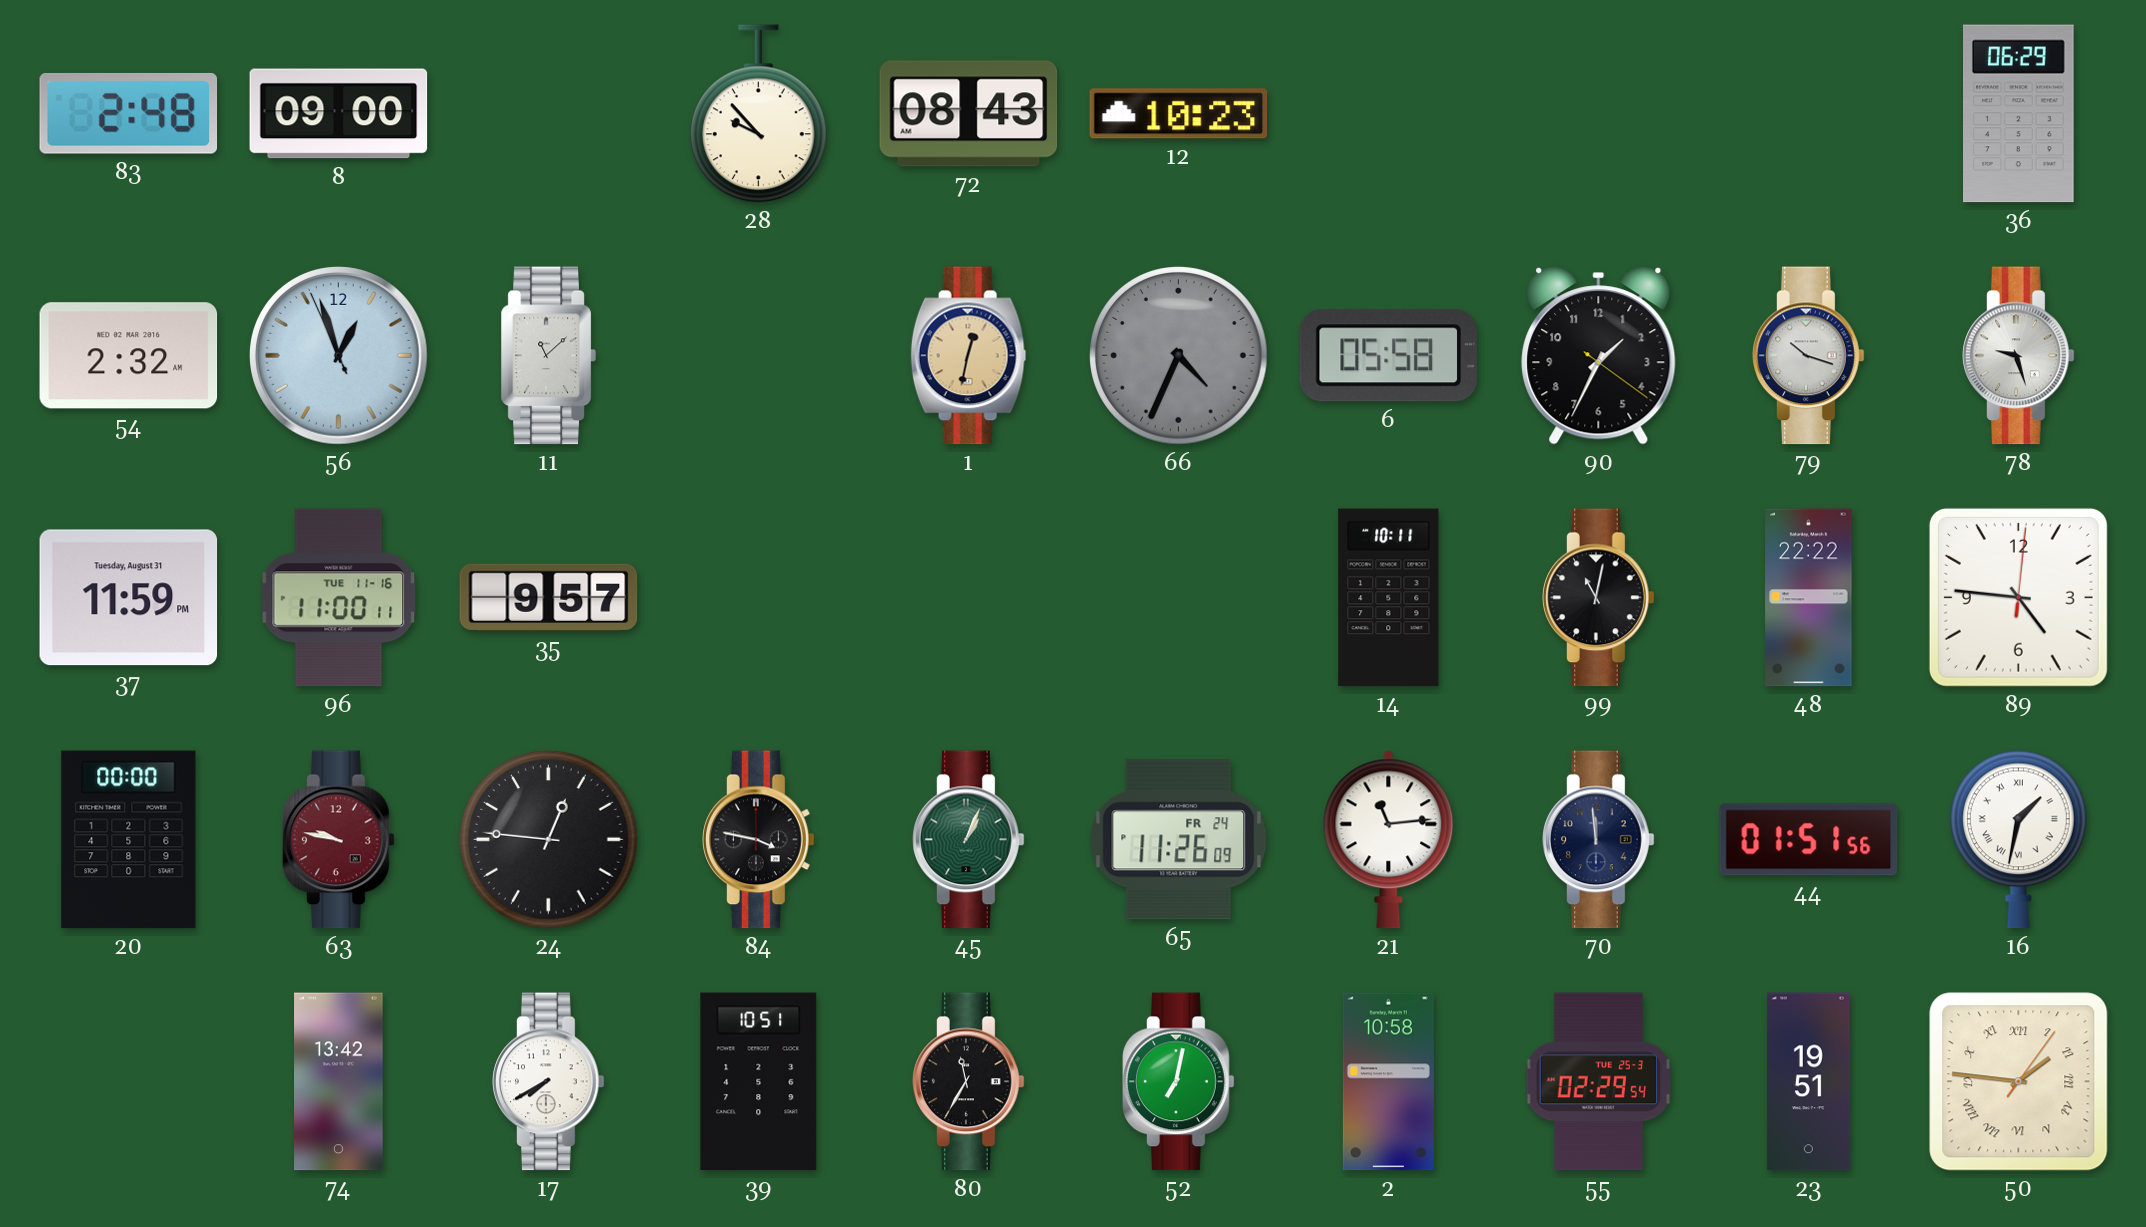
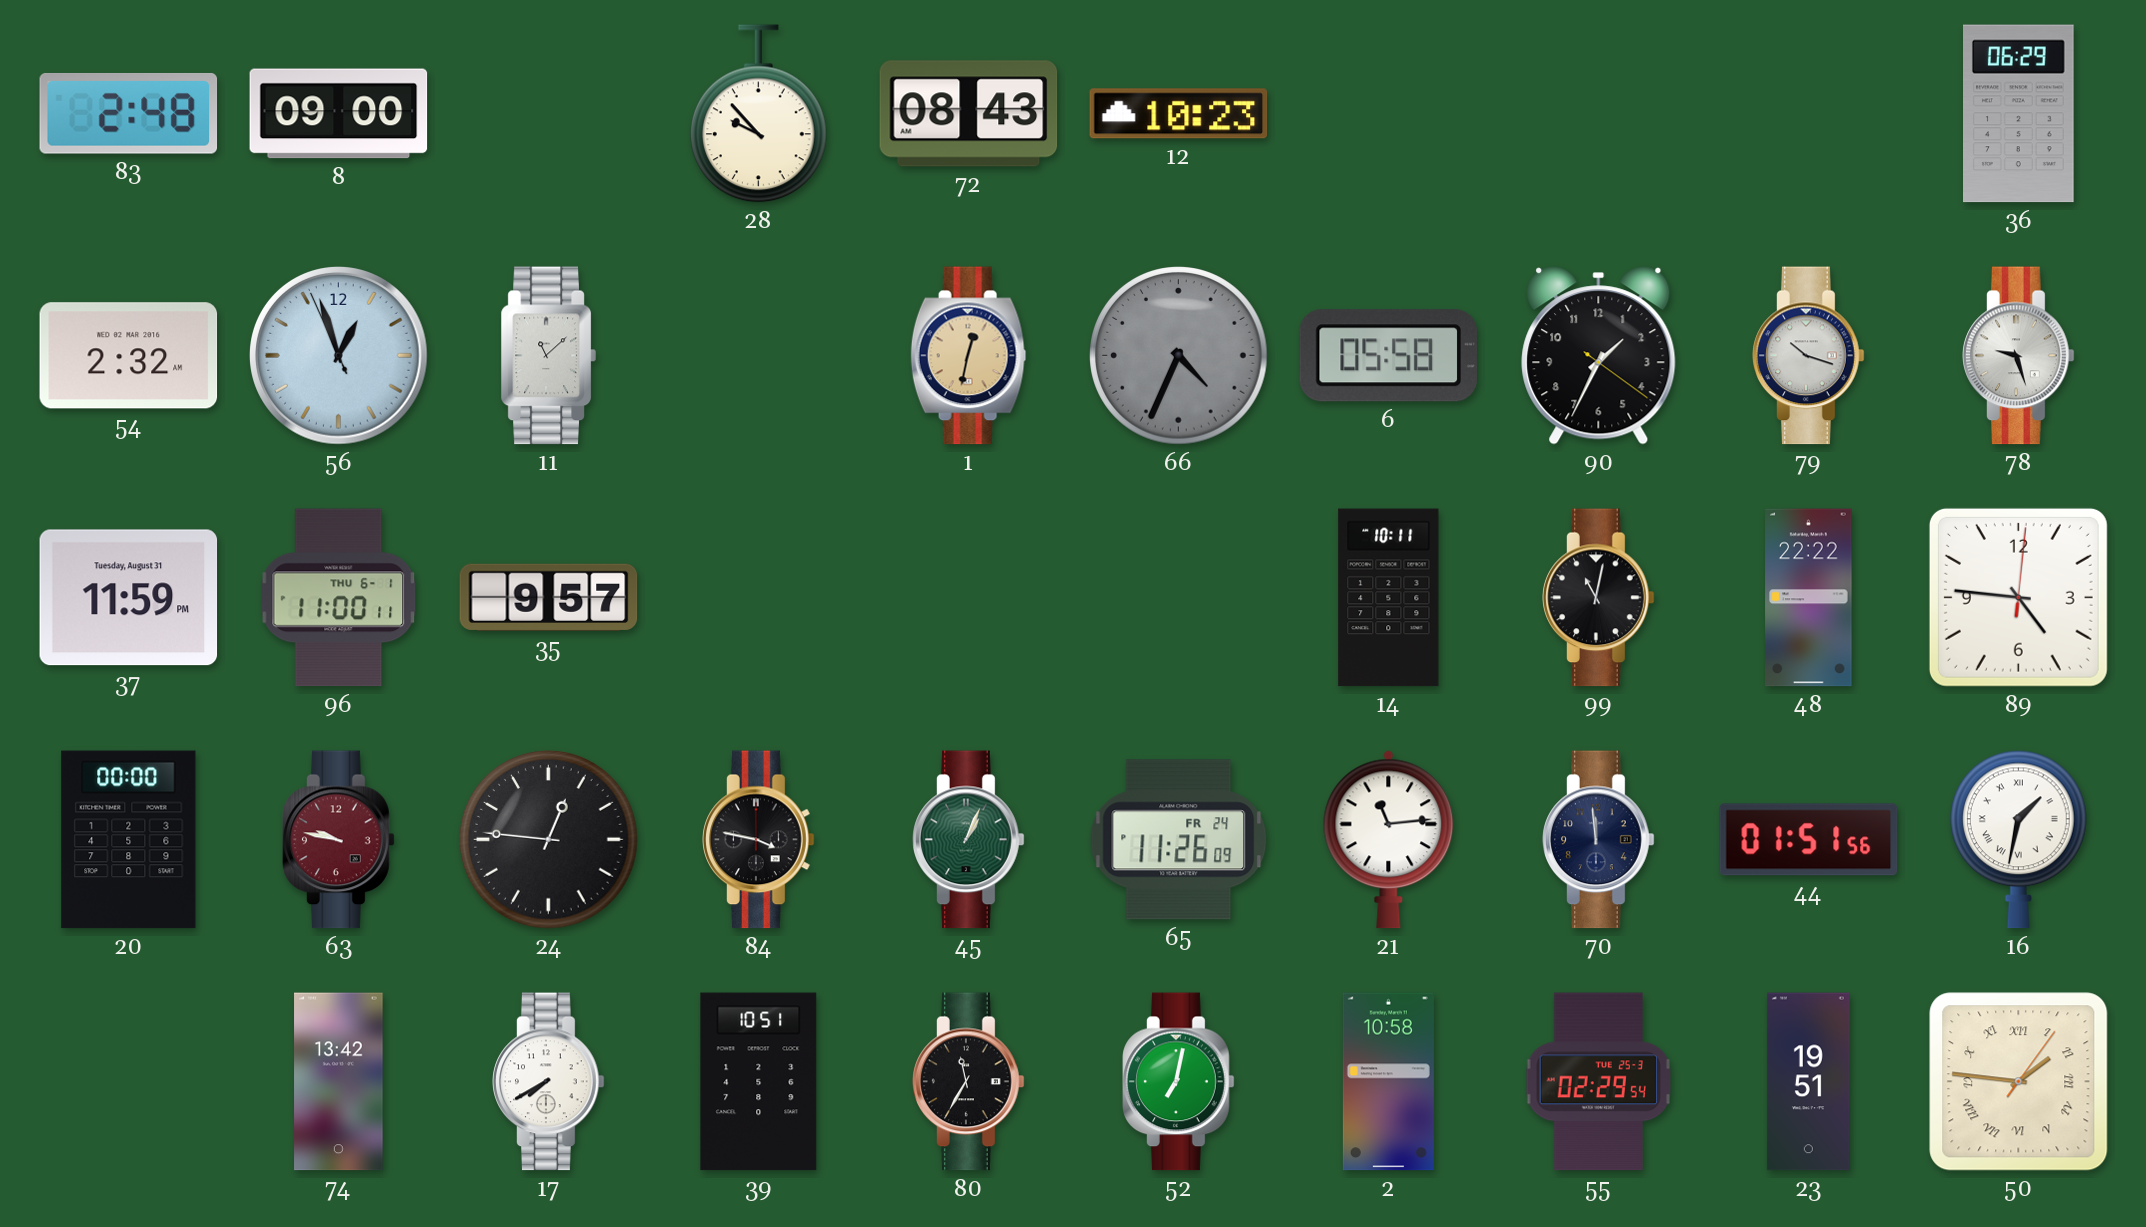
96 date: TUE 11-16 -> THU 6-1 (339, 598)
